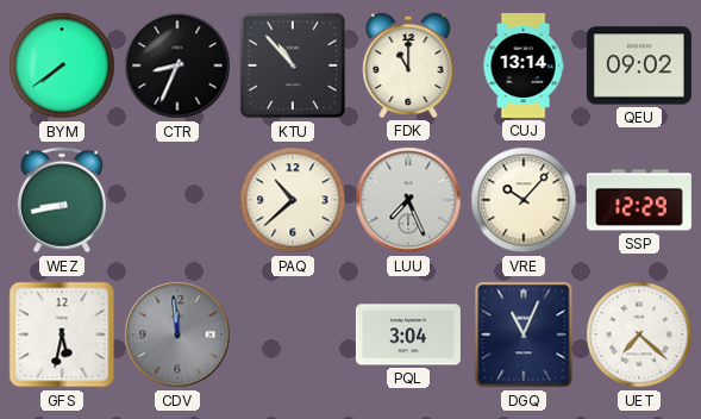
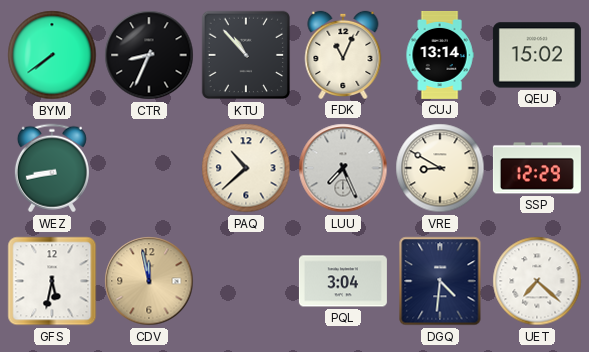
FDK: 11:00 -> 11:04 (343, 55)
QEU: 09:02 -> 15:02 (537, 55)
VRE: 10:07 -> 8:50 (440, 168)
CDV: 11:59 -> 11:58 (149, 281)
CDV dial: grey -> champagne (149, 281)
DGQ: 11:04 -> 4:31 (440, 281)
